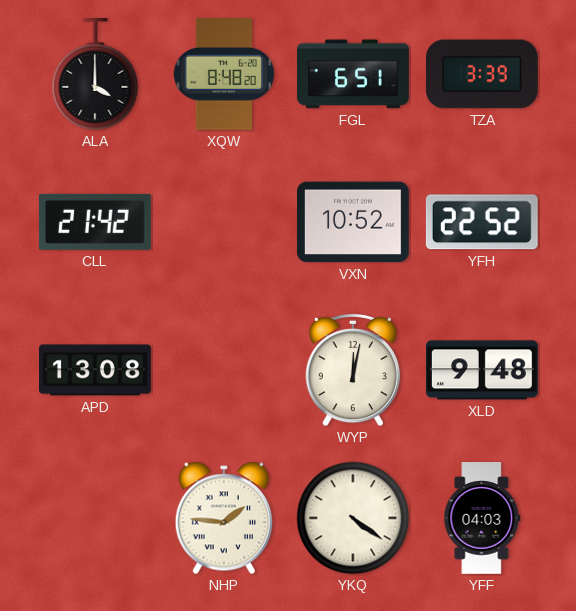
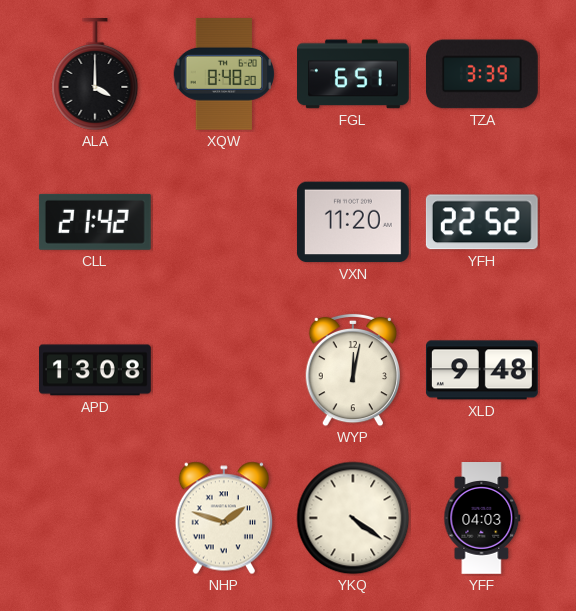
VXN: 10:52 -> 11:20 (353, 222)
NHP: 1:46 -> 1:48 (223, 518)
